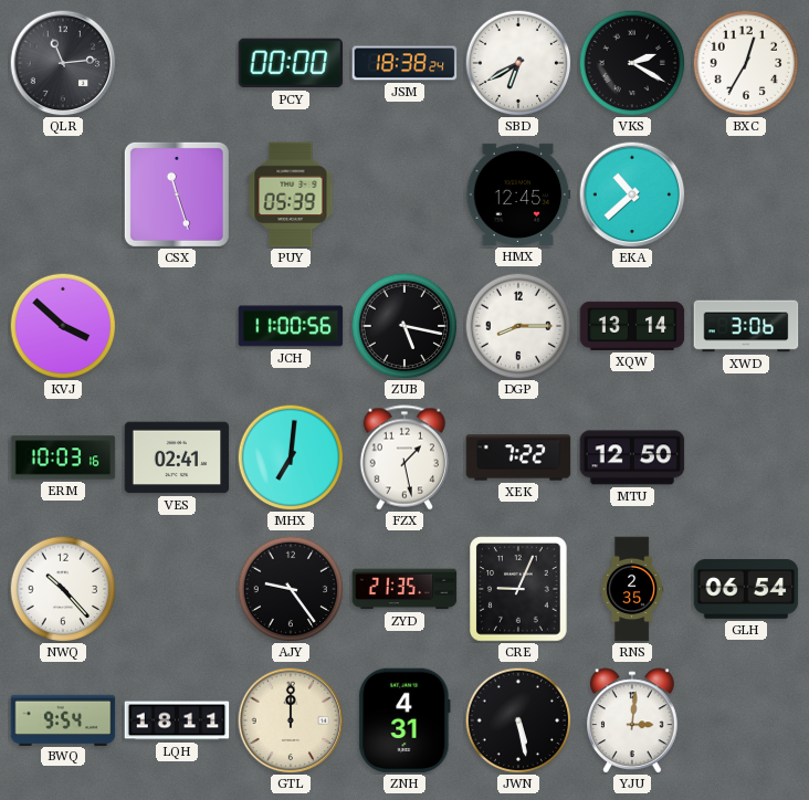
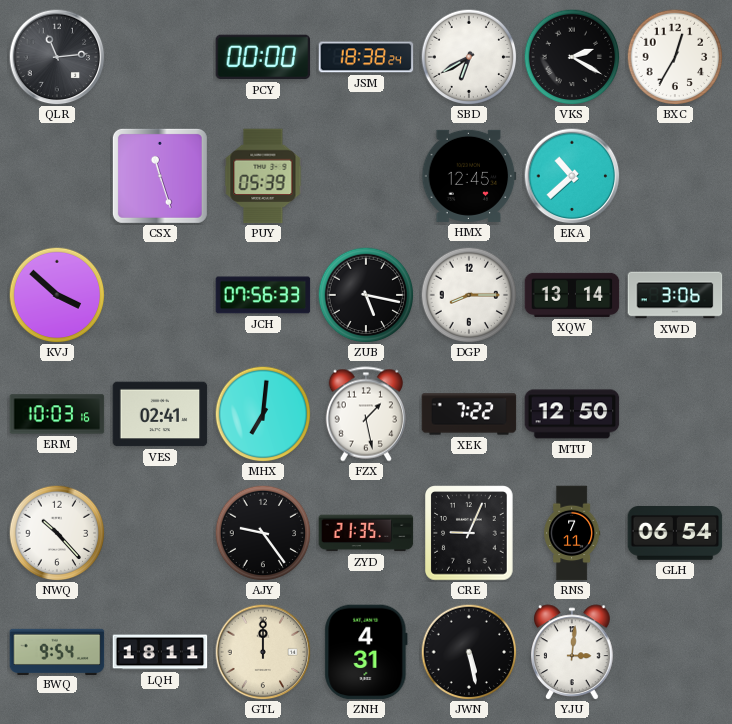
JCH: 11:00 -> 07:56 (263, 295)
RNS: 2:35 -> 7:11 (572, 533)
